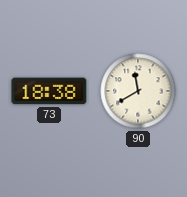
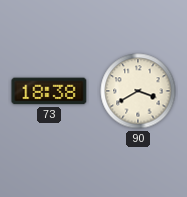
90: 11:40 -> 3:40 (138, 91)
